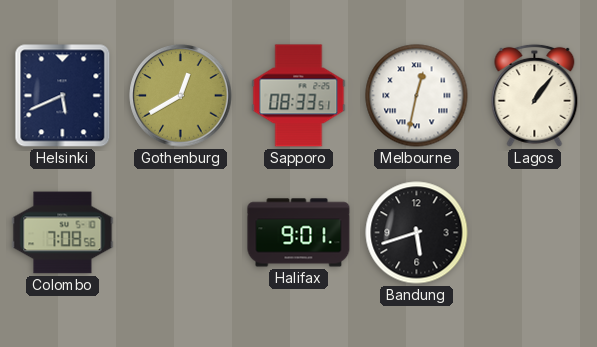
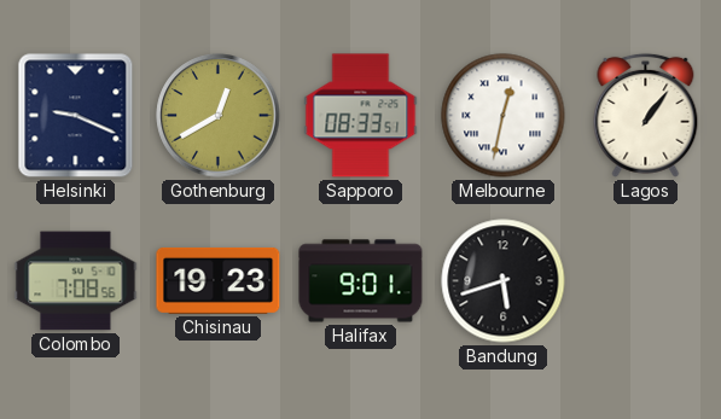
Helsinki: 5:41 -> 9:19 (76, 116)
Chisinau: none -> 19:23 (219, 280)
